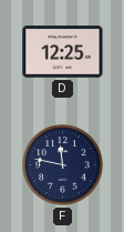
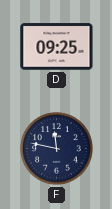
D: 12:25 -> 09:25 (57, 47)
